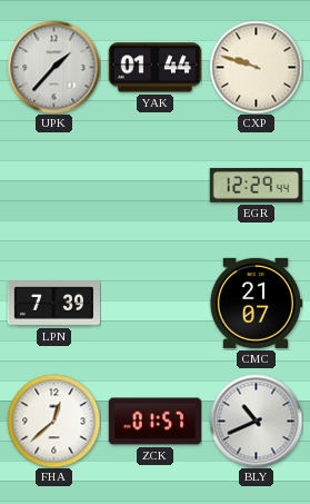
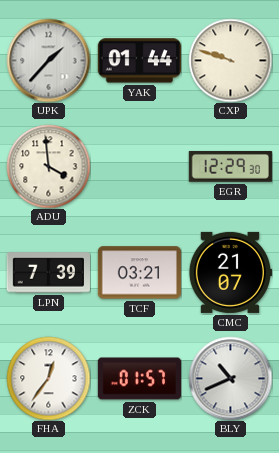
ADU: none -> 3:59 (48, 166)
EGR: 12:29:44 -> 12:29:30 (230, 167)
TCF: none -> 03:21 (139, 273)
FHA: 12:38 -> 12:36 (48, 378)
